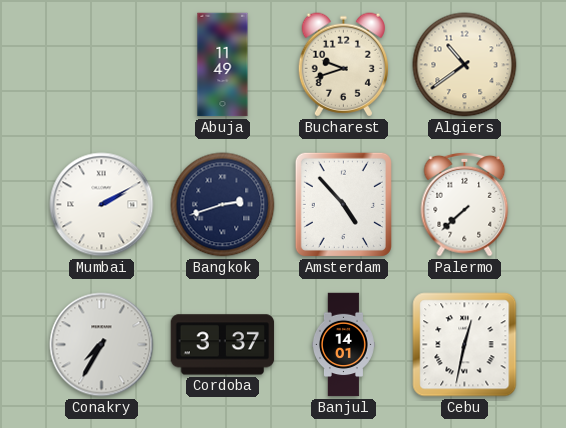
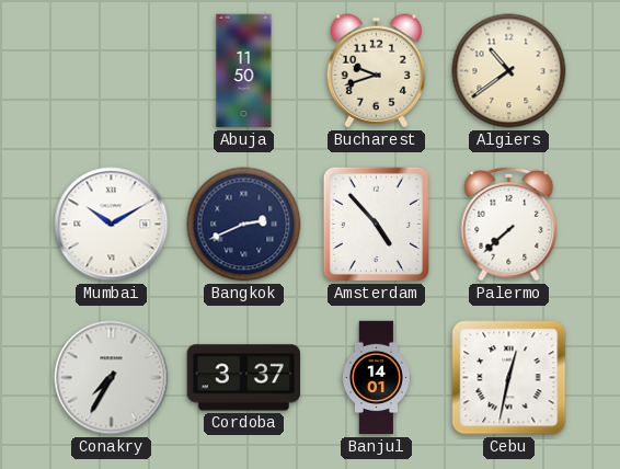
Abuja: 11:49 -> 11:50 (244, 71)
Mumbai: 2:10 -> 10:10 (112, 225)
Bangkok: 2:42 -> 2:41 (244, 225)
